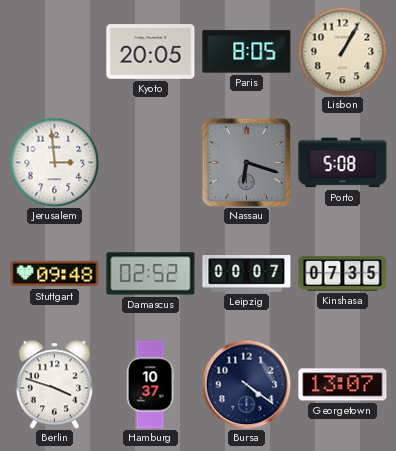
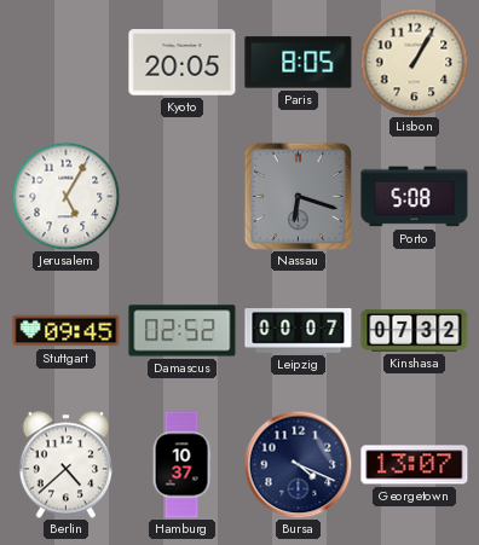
Jerusalem: 2:59 -> 5:05 (65, 196)
Stuttgart: 09:48 -> 09:45 (67, 331)
Kinshasa: 07:35 -> 07:32 (415, 330)
Berlin: 3:48 -> 4:38 (65, 465)
Bursa: 4:21 -> 4:19 (298, 464)
